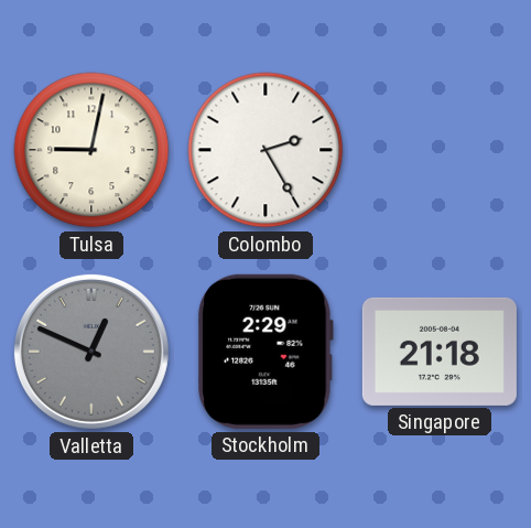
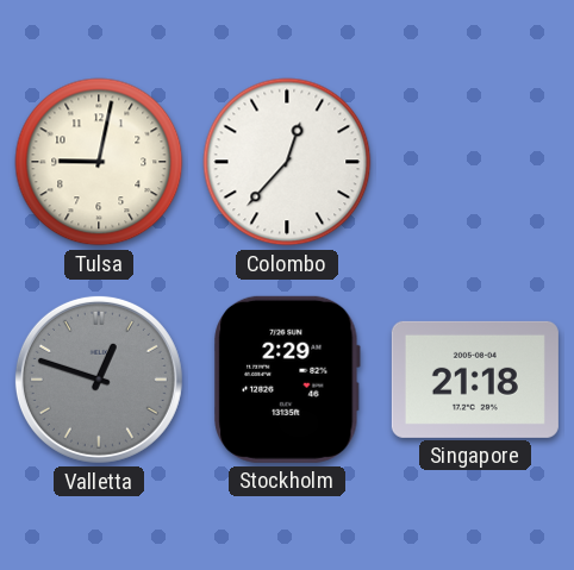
Colombo: 2:25 -> 12:37 (287, 162)
Valletta: 12:49 -> 12:48 (99, 380)
